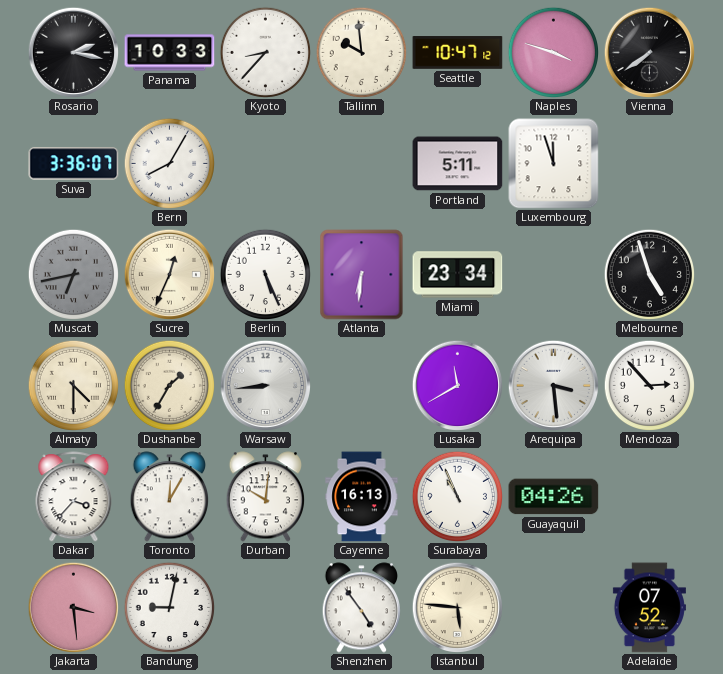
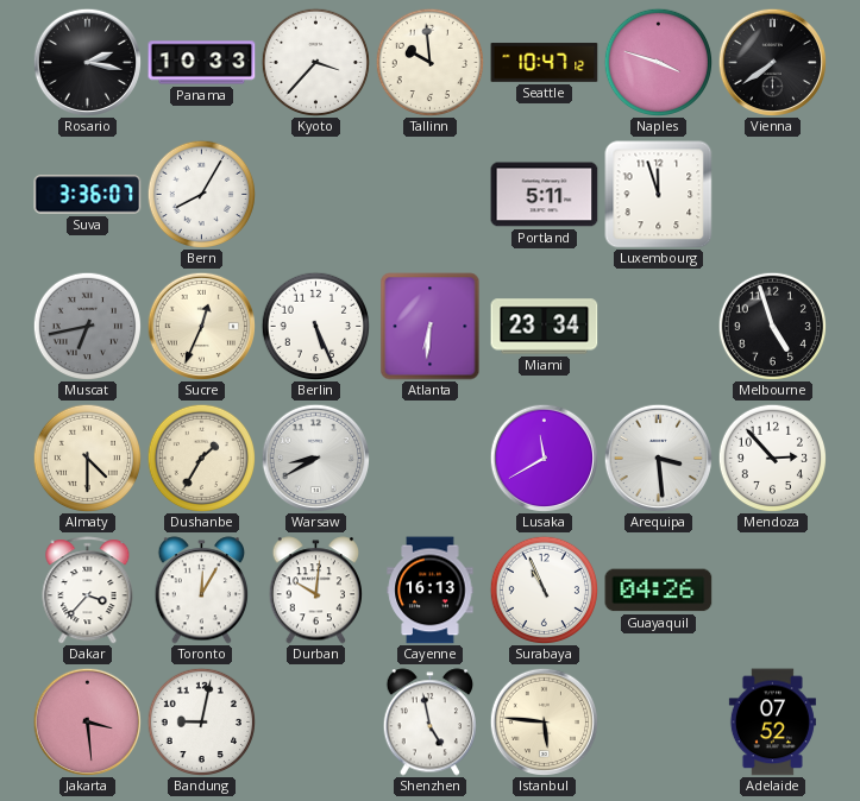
Kyoto: 8:37 -> 3:37 (315, 62)
Warsaw: 8:44 -> 8:40 (315, 458)
Shenzhen: 4:54 -> 4:58 (429, 723)
